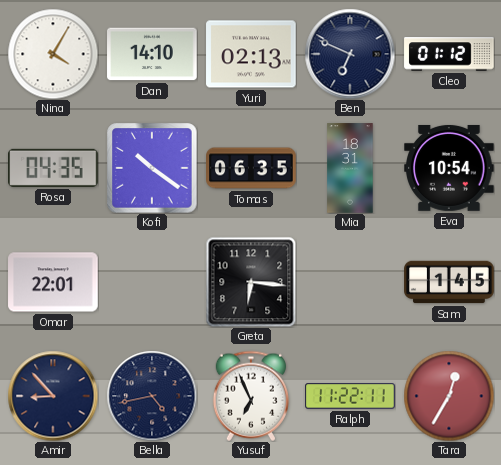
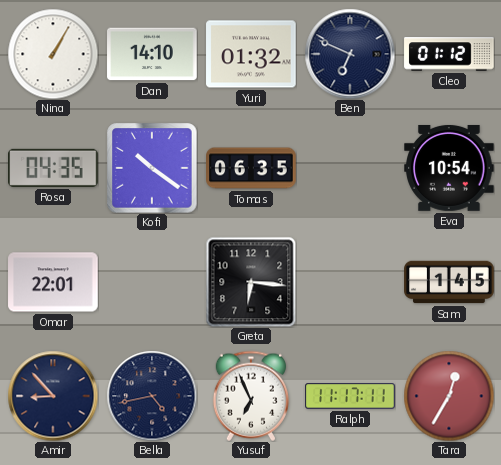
Nina: 4:05 -> 1:05 (53, 54)
Yuri: 02:13 -> 01:32 (251, 54)
Mia: 18:31 -> none (350, 168)
Ralph: 11:22 -> 11:17 (350, 396)
